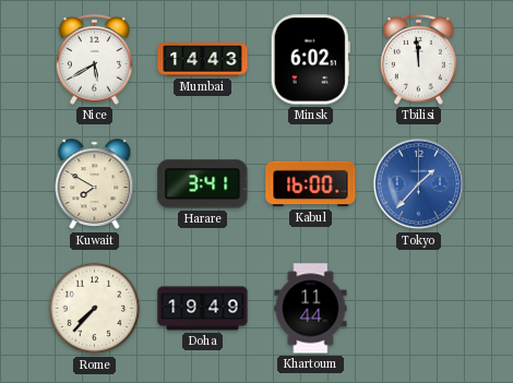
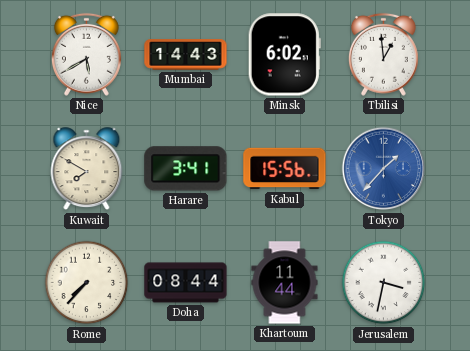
Tbilisi: 11:59 -> 12:59 (383, 54)
Kabul: 16:00 -> 15:56 (285, 169)
Doha: 19:49 -> 08:44 (186, 283)
Jerusalem: none -> 3:32 (384, 283)
